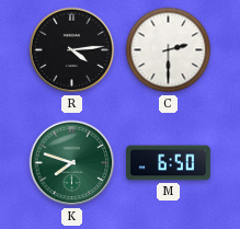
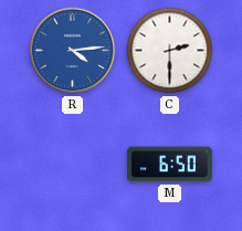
R dial: black -> blue (73, 51)
K: 7:48 -> none (72, 163)
